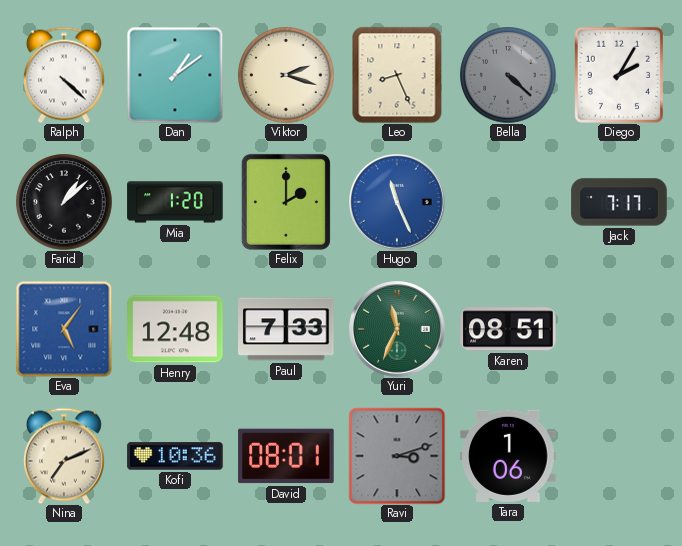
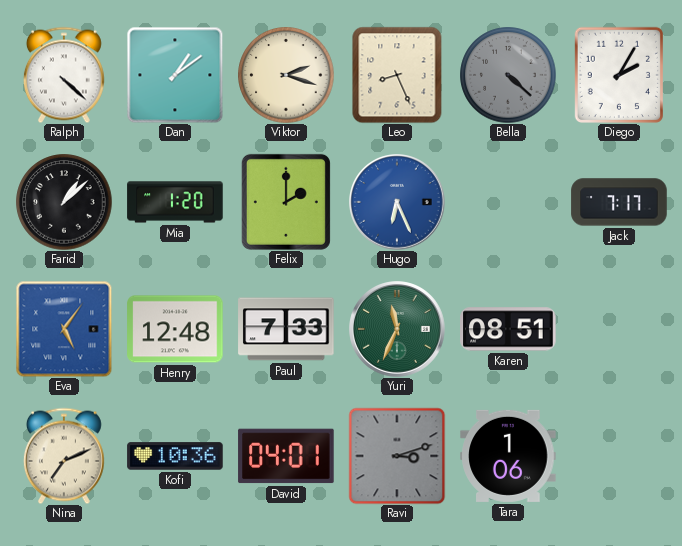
Hugo: 11:26 -> 6:26 (397, 202)
David: 08:01 -> 04:01 (286, 456)
